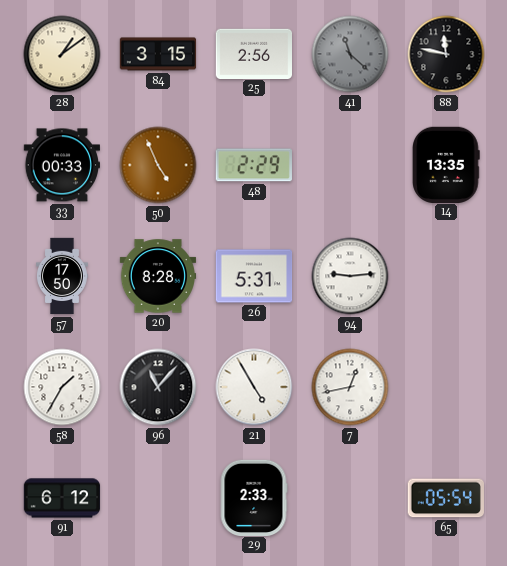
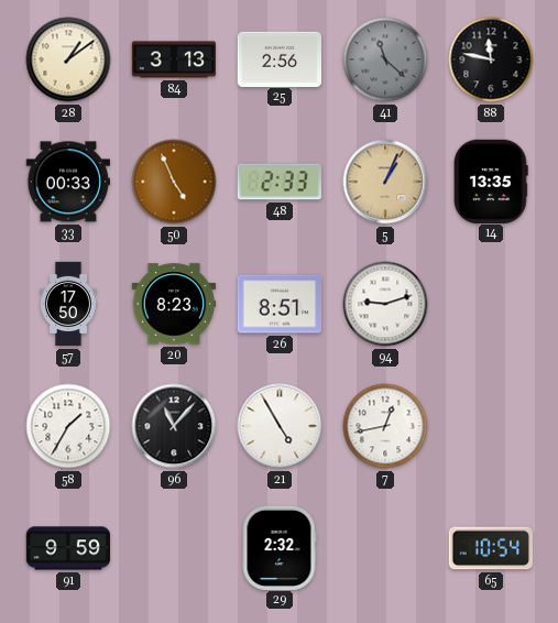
84: 3:15 -> 3:13 (174, 59)
48: 2:29 -> 2:33 (280, 182)
5: none -> 1:04 (385, 182)
20: 8:28 -> 8:23 (174, 304)
26: 5:31 -> 8:51 (280, 304)
94: 9:14 -> 9:12 (385, 304)
91: 6:12 -> 9:59 (68, 548)
29: 2:33 -> 2:32 (280, 547)
65: 05:54 -> 10:54 (491, 548)
